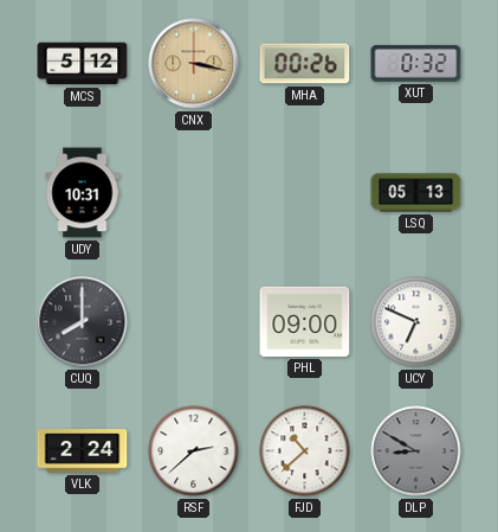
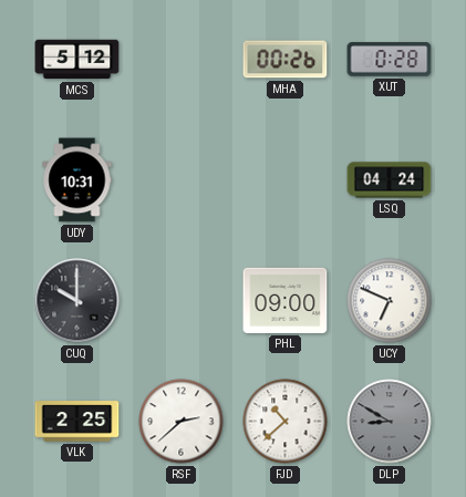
CNX: 3:17 -> none (194, 64)
XUT: 0:32 -> 0:28 (390, 60)
LSQ: 05:13 -> 04:24 (390, 180)
CUQ: 8:00 -> 10:00 (77, 301)
VLK: 2:24 -> 2:25 (77, 422)
